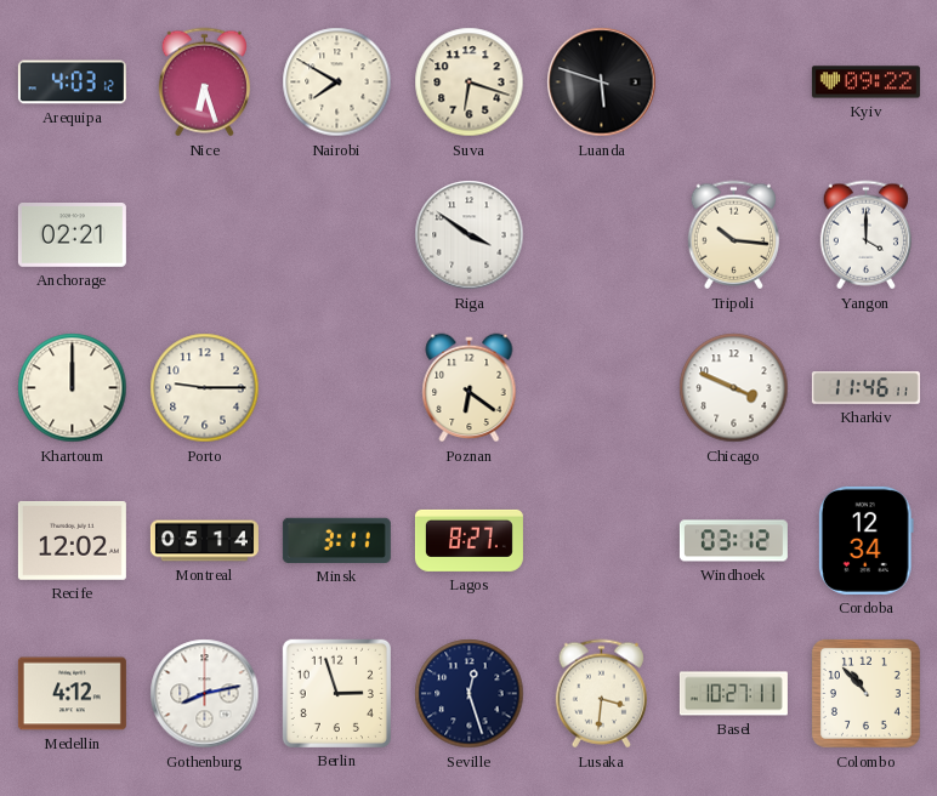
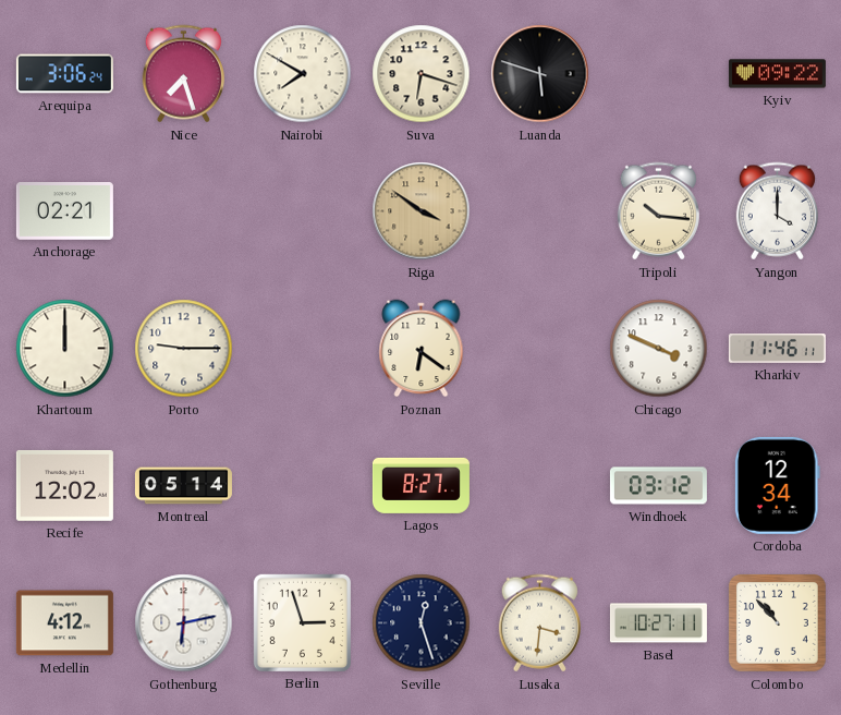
Arequipa: 4:03 -> 3:06 (64, 74)
Nice: 6:27 -> 7:27 (183, 74)
Riga dial: white -> champagne (422, 211)
Minsk: 3:11 -> none (336, 540)
Gothenburg: 8:13 -> 6:13 (184, 623)
